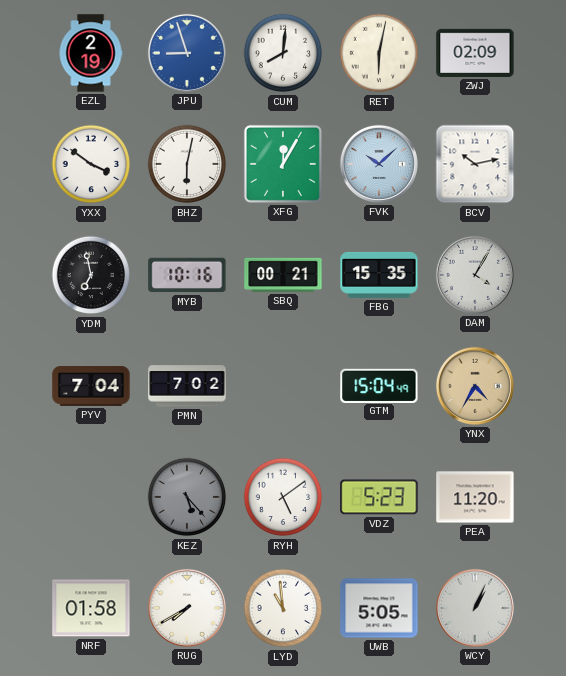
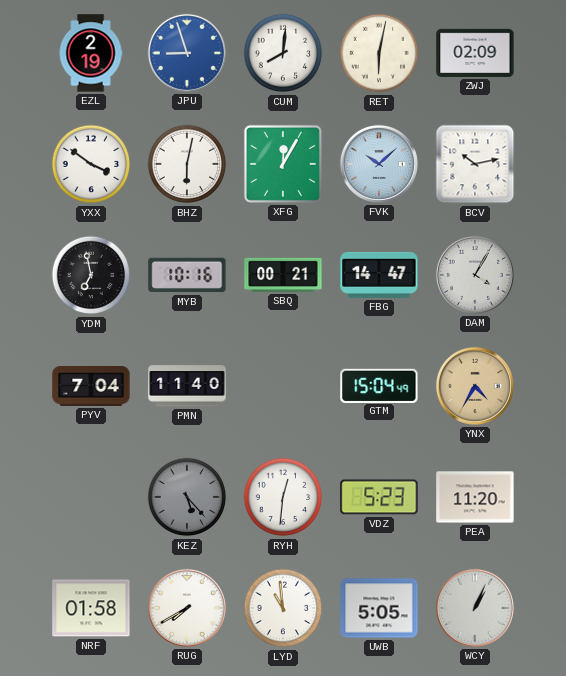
FBG: 15:35 -> 14:47 (379, 275)
PMN: 7:02 -> 11:40 (187, 386)
RYH: 5:09 -> 12:31 (283, 497)
